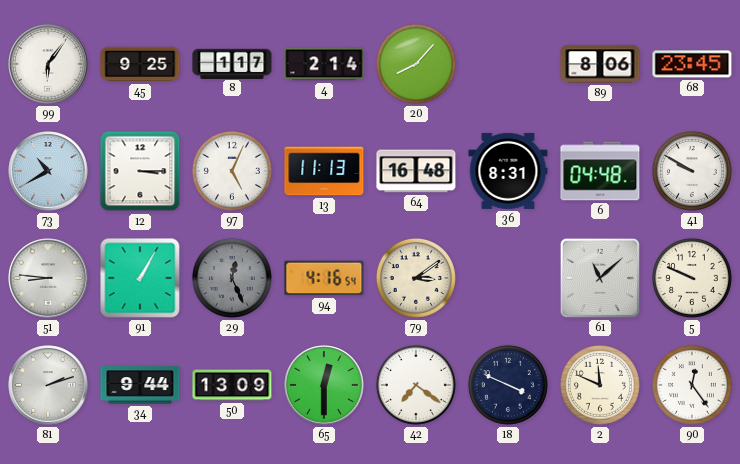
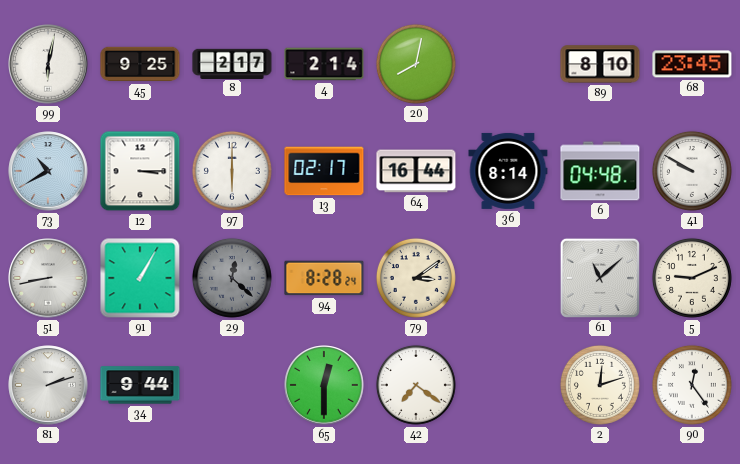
99: 6:06 -> 6:02 (48, 64)
8: 1:17 -> 2:17 (232, 63)
20: 8:07 -> 8:02 (416, 64)
89: 8:06 -> 8:10 (600, 64)
97: 5:04 -> 6:00 (232, 171)
13: 11:13 -> 02:17 (324, 171)
64: 16:48 -> 16:44 (416, 171)
36: 8:31 -> 8:14 (508, 171)
51: 8:46 -> 8:43 (48, 278)
29: 12:26 -> 12:22 (232, 278)
94: 4:16 -> 8:28 (324, 278)
5: 9:49 -> 9:11 (692, 278)
50: 13:09 -> none (232, 385)
18: 3:49 -> none (508, 385)
2: 11:49 -> 12:12 (600, 385)
